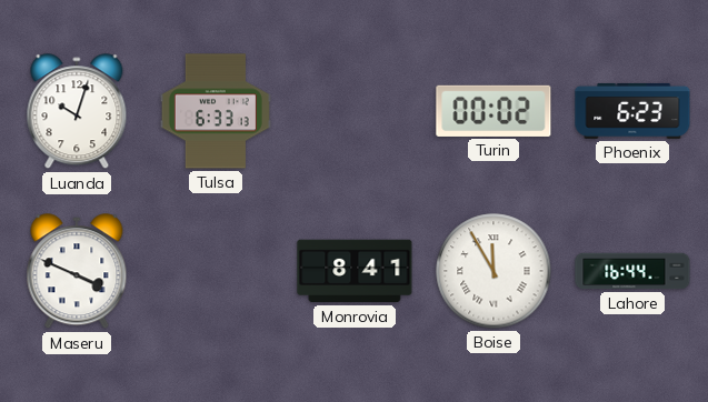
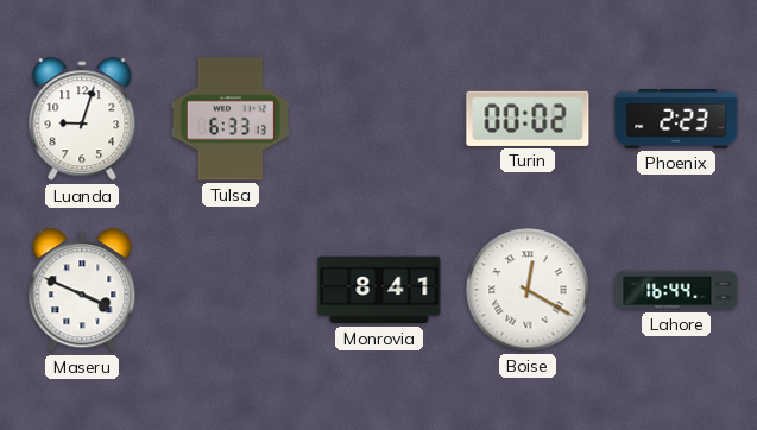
Luanda: 10:03 -> 9:03 (82, 120)
Phoenix: 6:23 -> 2:23 (676, 119)
Boise: 11:55 -> 12:20 (528, 290)
